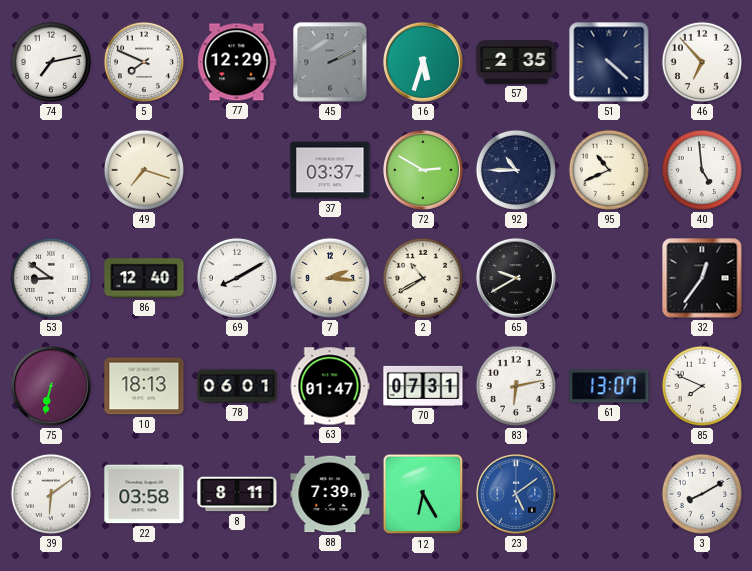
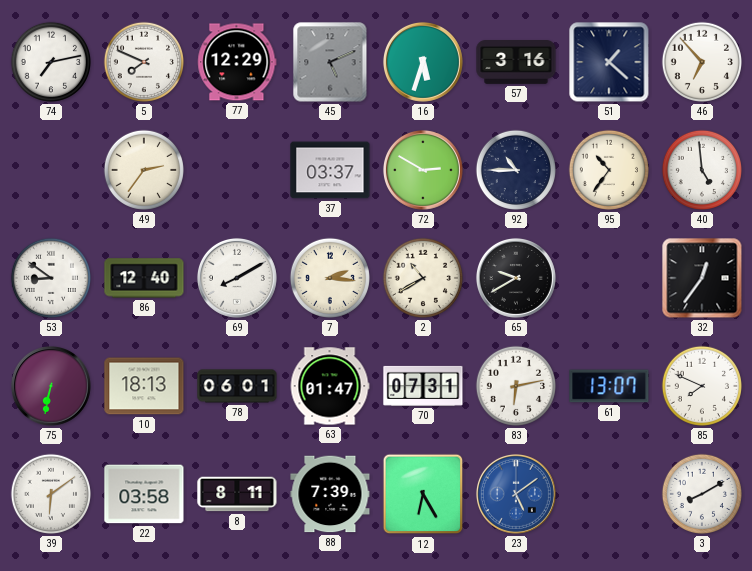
45: 2:11 -> 5:11 (330, 62)
57: 2:35 -> 3:16 (516, 63)
51: 4:22 -> 1:22 (609, 62)
49: 7:18 -> 2:36 (144, 170)
95: 10:41 -> 10:36 (609, 170)
